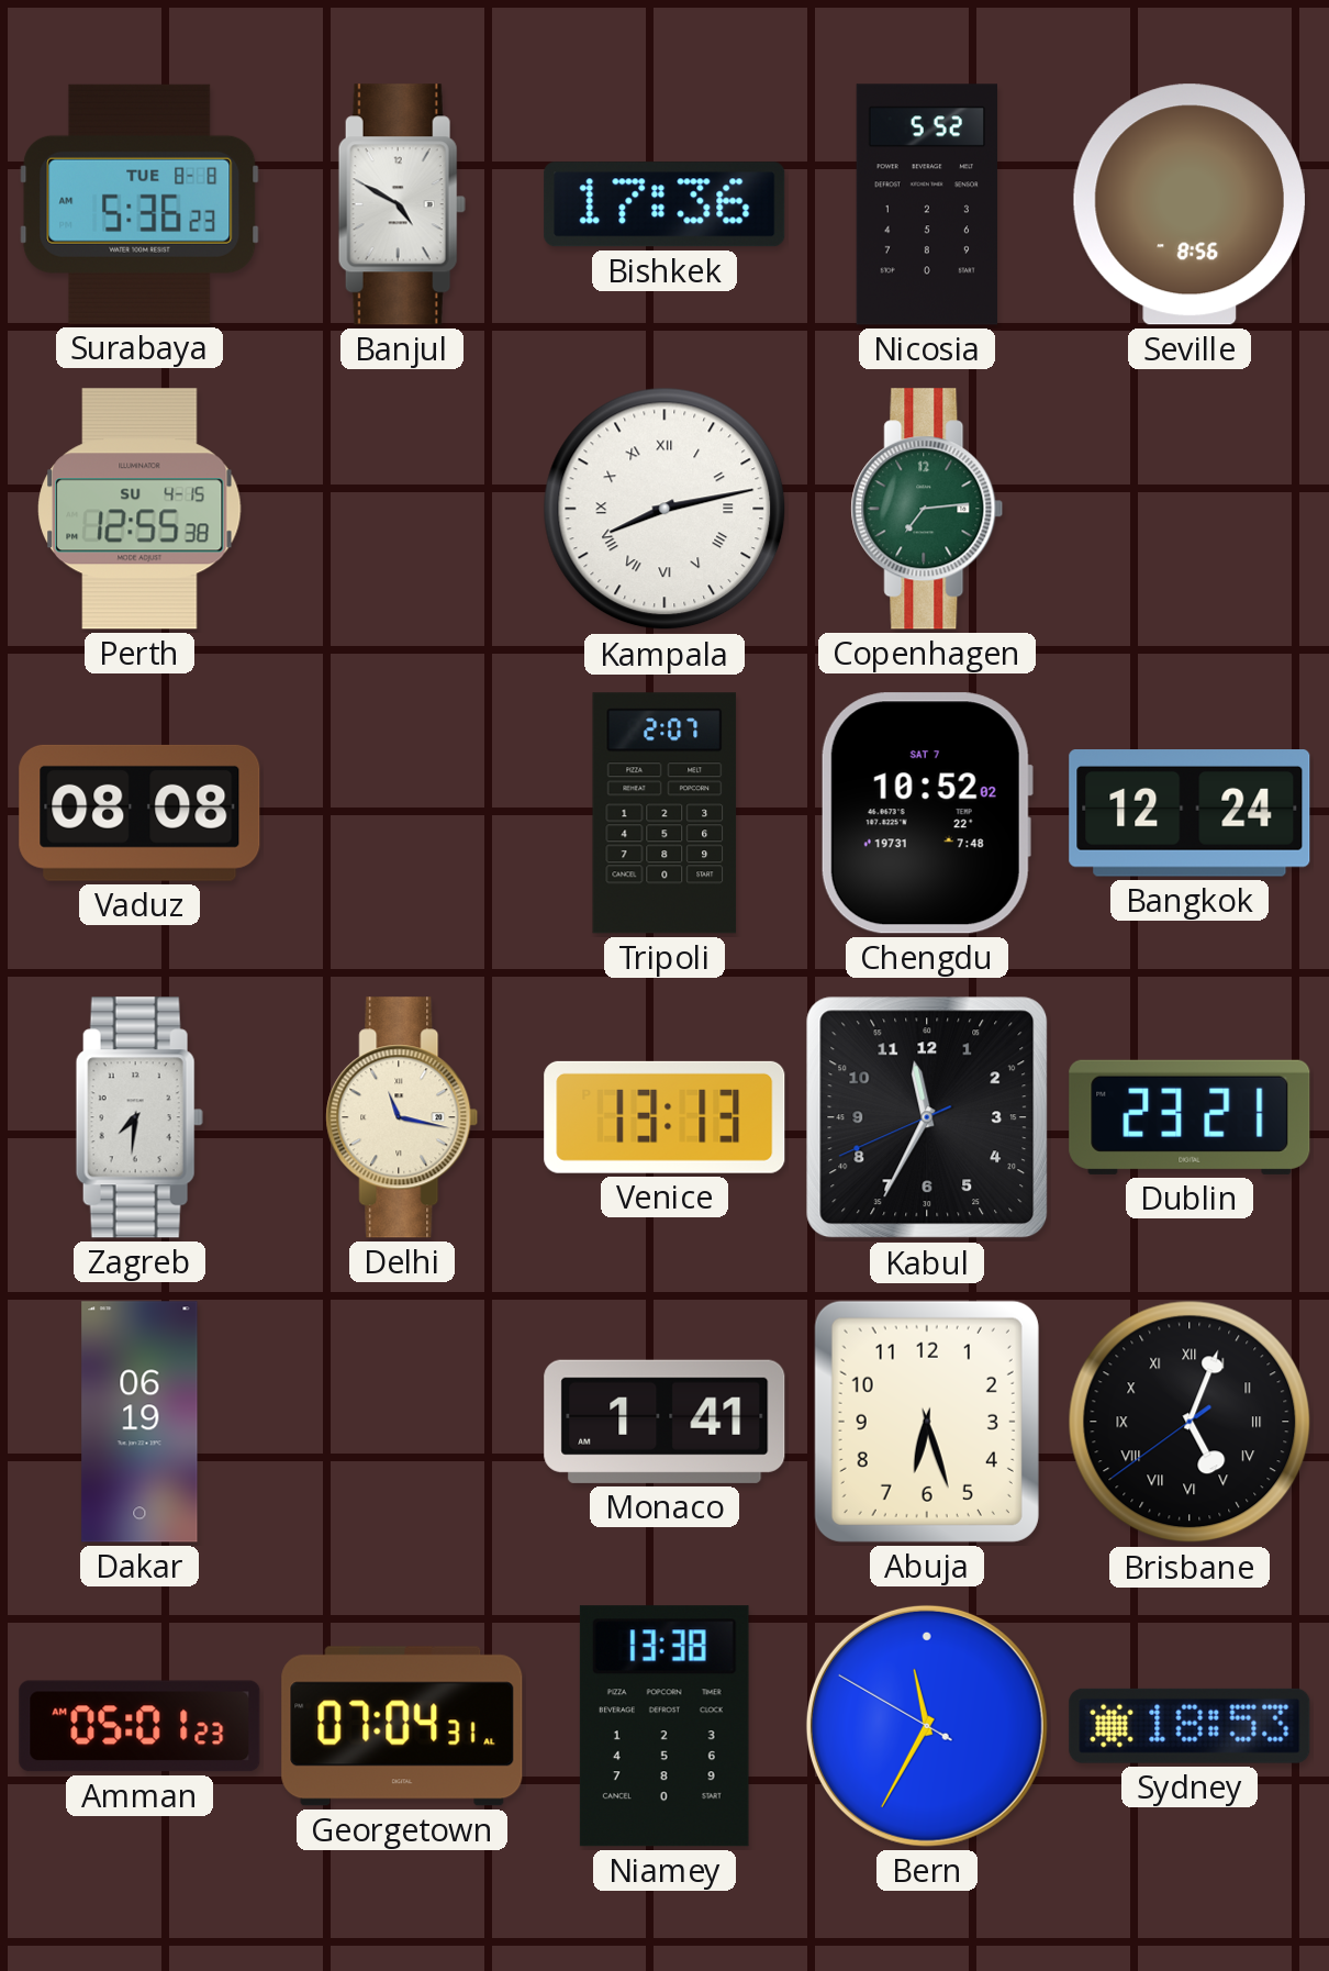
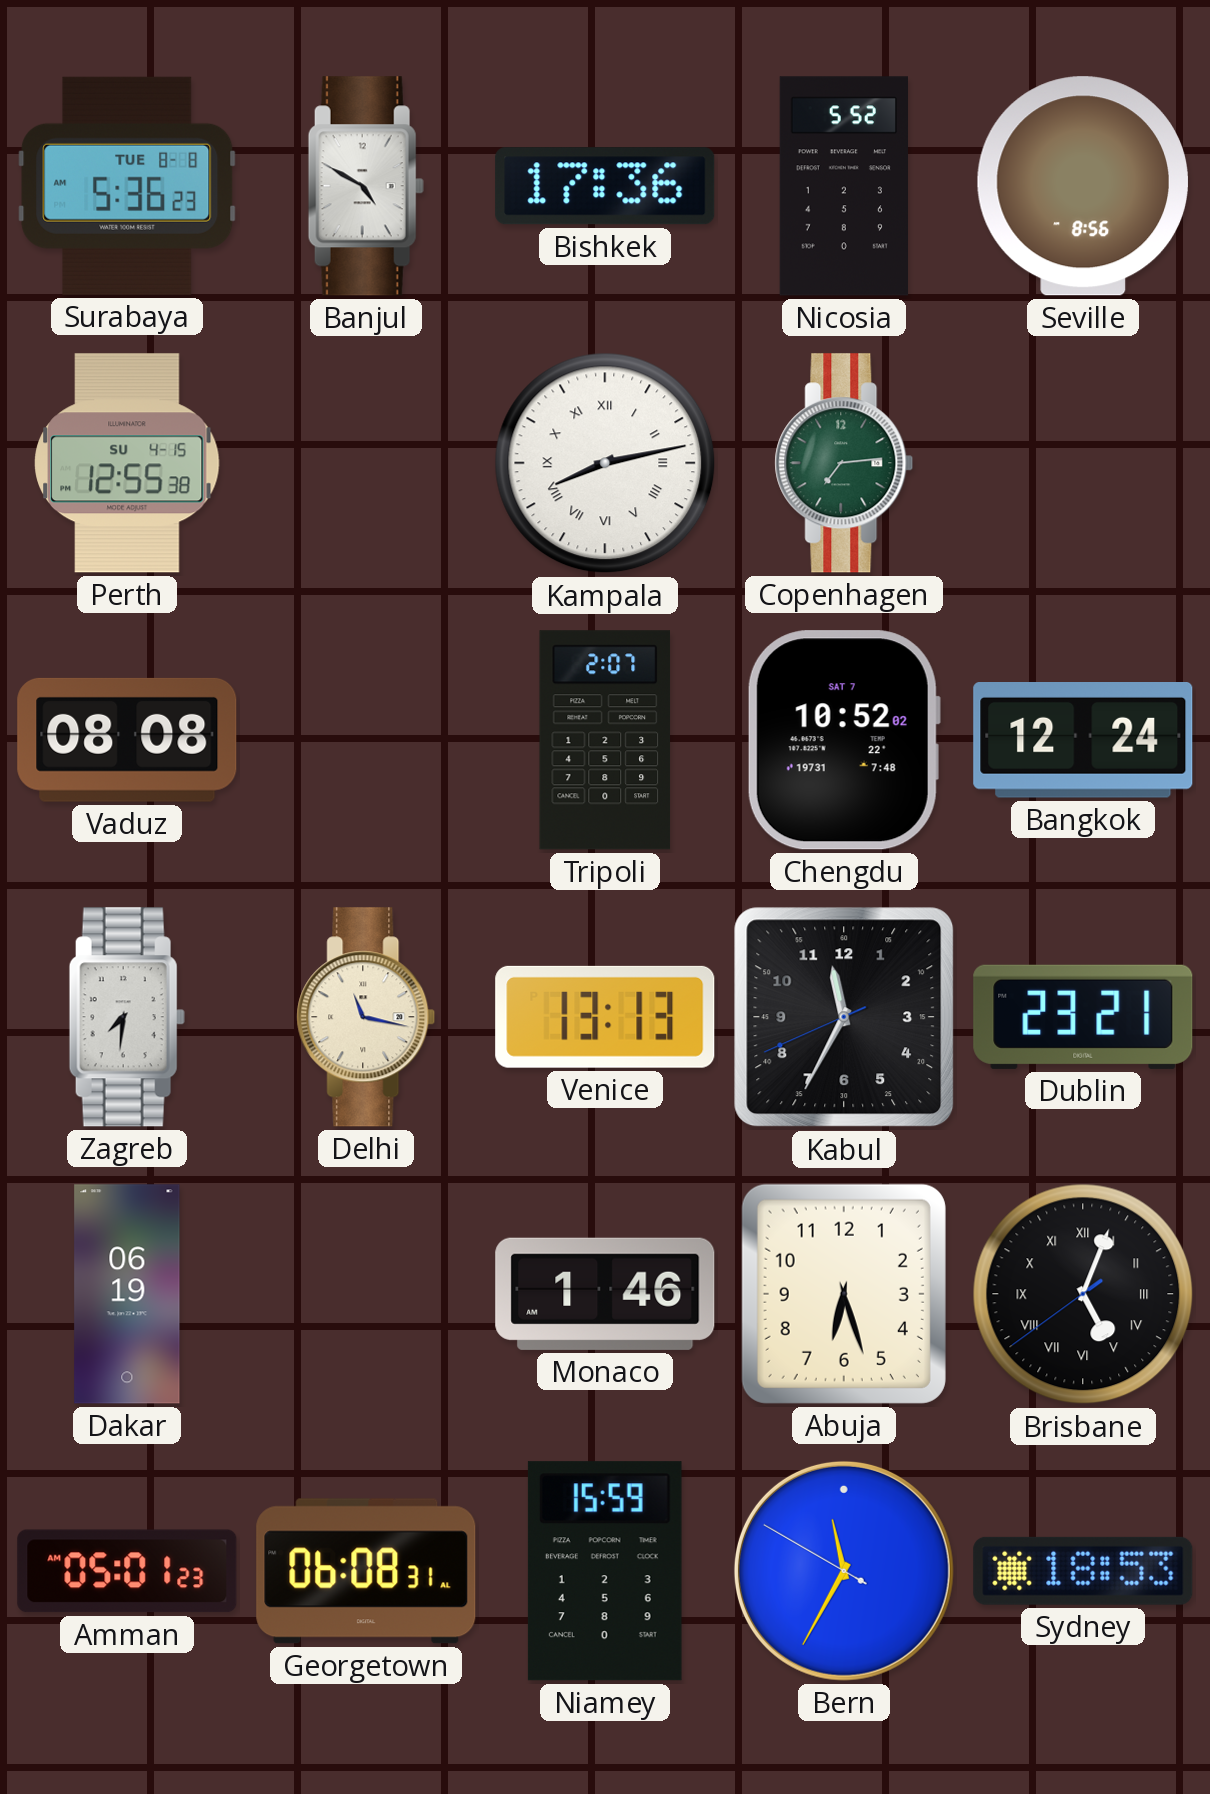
Monaco: 1:41 -> 1:46 (605, 1294)
Georgetown: 07:04 -> 06:08 (366, 1571)
Niamey: 13:38 -> 15:59 (605, 1571)
